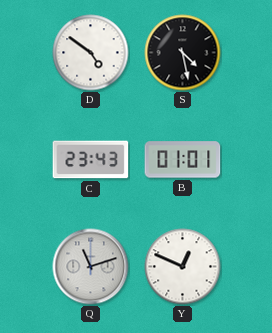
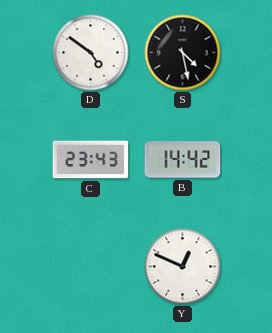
B: 01:01 -> 14:42 (183, 160)
Q: 11:12 -> none (91, 267)
